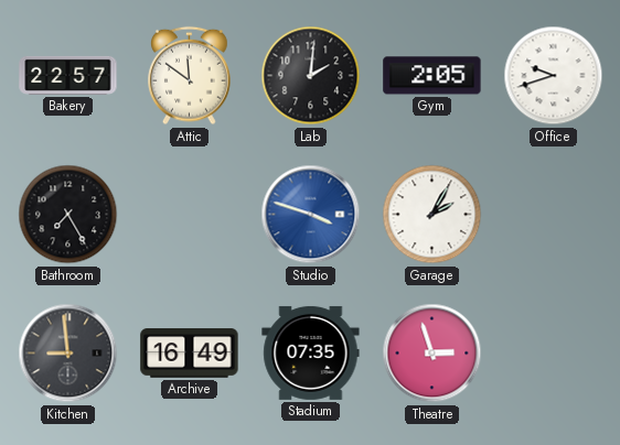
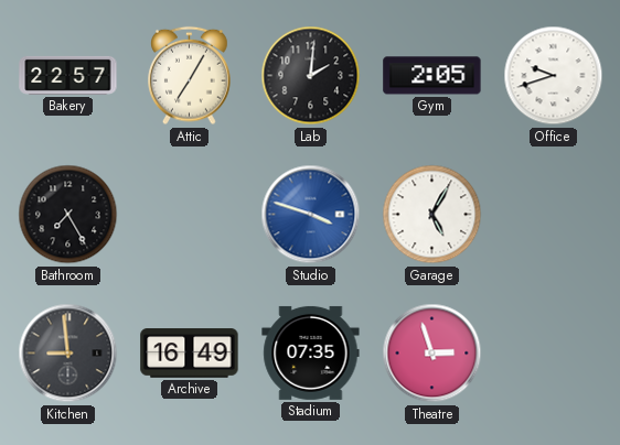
Attic: 11:51 -> 7:05 (190, 76)
Garage: 2:05 -> 5:05 (432, 215)
